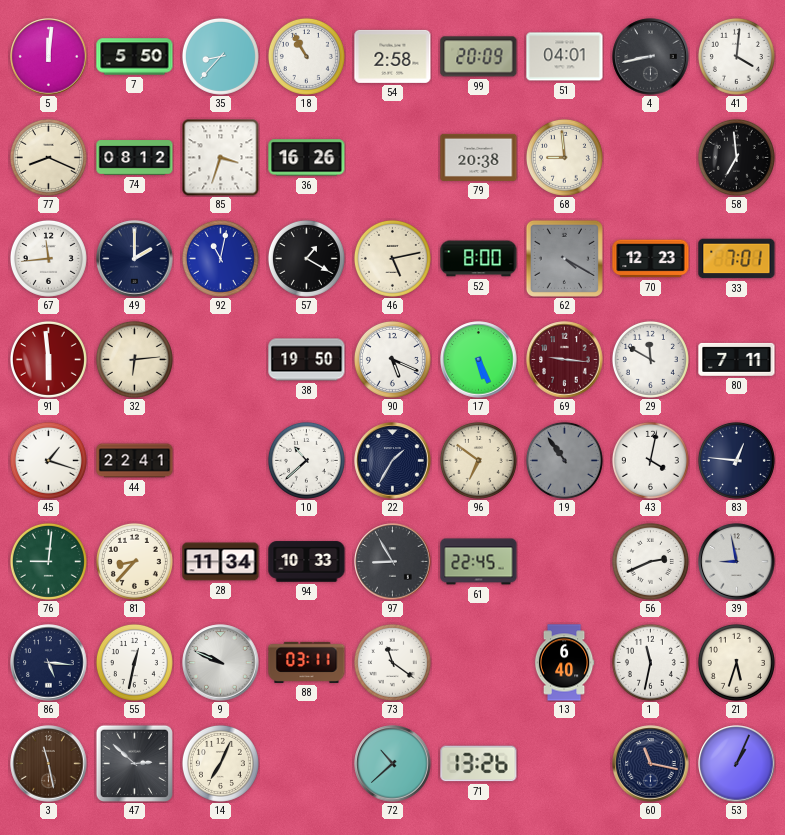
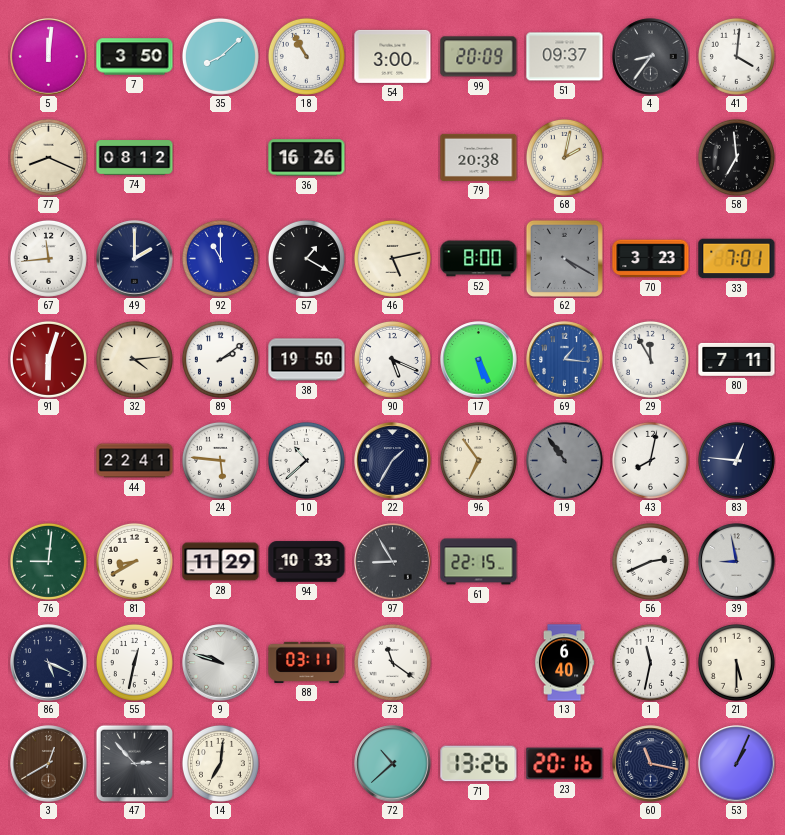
7: 5:50 -> 3:50 (135, 57)
35: 8:37 -> 8:08 (220, 56)
54: 2:58 -> 3:00 (393, 56)
51: 04:01 -> 09:37 (565, 57)
4: 8:43 -> 8:36 (651, 57)
85: 3:33 -> none (220, 157)
68: 8:59 -> 2:02 (564, 157)
92: 11:02 -> 11:00 (220, 258)
70: 12:23 -> 3:23 (651, 259)
91: 5:59 -> 6:03 (48, 359)
32: 6:14 -> 4:14 (134, 359)
89: none -> 2:09 (220, 359)
69: 9:16 -> 1:16 (565, 360)
69 dial: burgundy -> blue (565, 360)
29: 11:50 -> 11:55 (650, 359)
45: 1:18 -> none (48, 460)
24: none -> 5:46 (220, 460)
96: 6:51 -> 6:54 (478, 460)
43: 4:02 -> 8:02 (650, 460)
81: 8:37 -> 8:40 (134, 561)
28: 11:34 -> 11:29 (221, 562)
61: 22:45 -> 22:15 (479, 562)
86: 5:16 -> 5:19 (49, 663)
9: 9:49 -> 9:48 (221, 663)
21: 5:33 -> 5:30 (736, 662)
3: 11:28 -> 12:40 (49, 764)
47: 2:52 -> 2:53 (134, 763)
14: 7:04 -> 7:01 (220, 763)
23: none -> 20:16 (565, 764)
